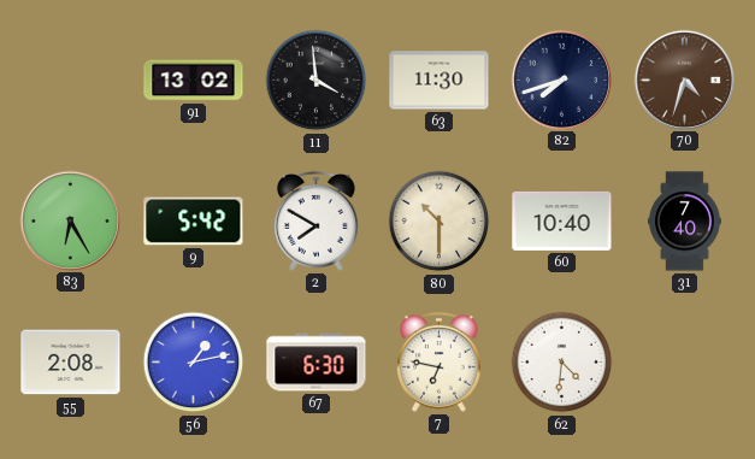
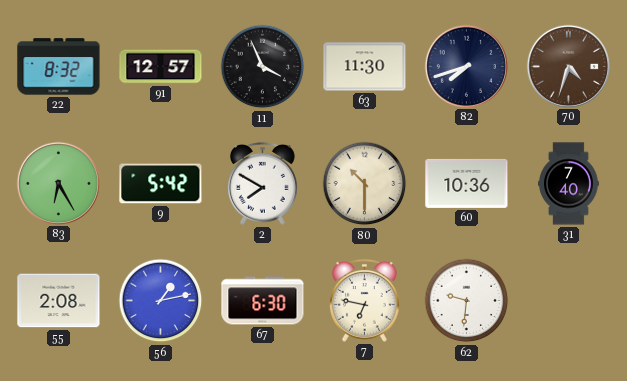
22: none -> 8:32 (59, 67)
91: 13:02 -> 12:57 (161, 67)
11: 3:59 -> 3:56 (263, 67)
60: 10:40 -> 10:36 (467, 183)
62: 4:31 -> 9:31 (467, 301)
